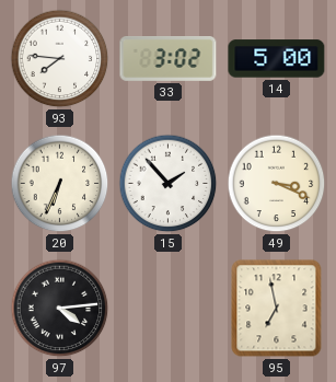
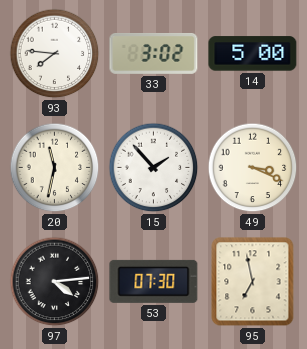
20: 6:34 -> 11:32 (55, 168)
53: none -> 07:30 (154, 281)
